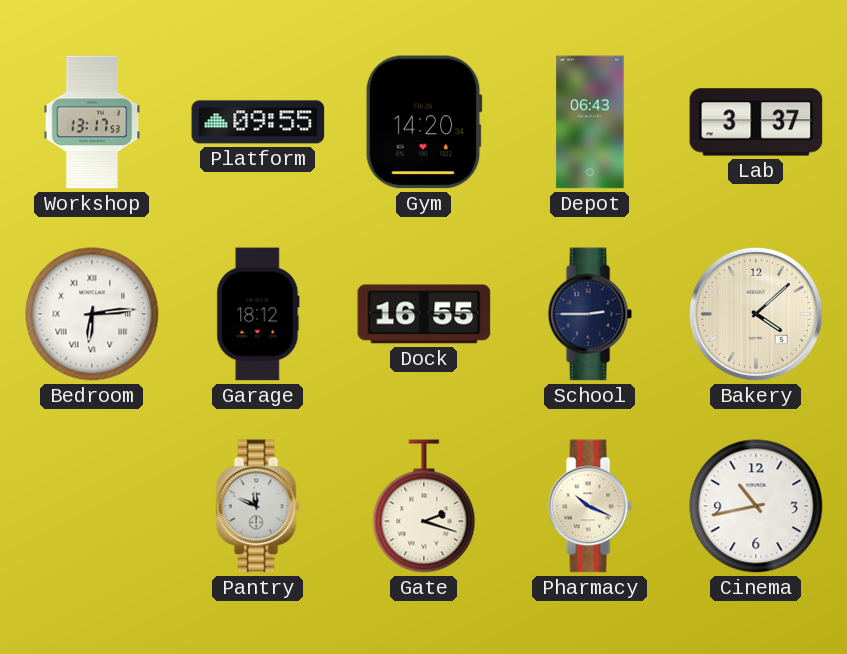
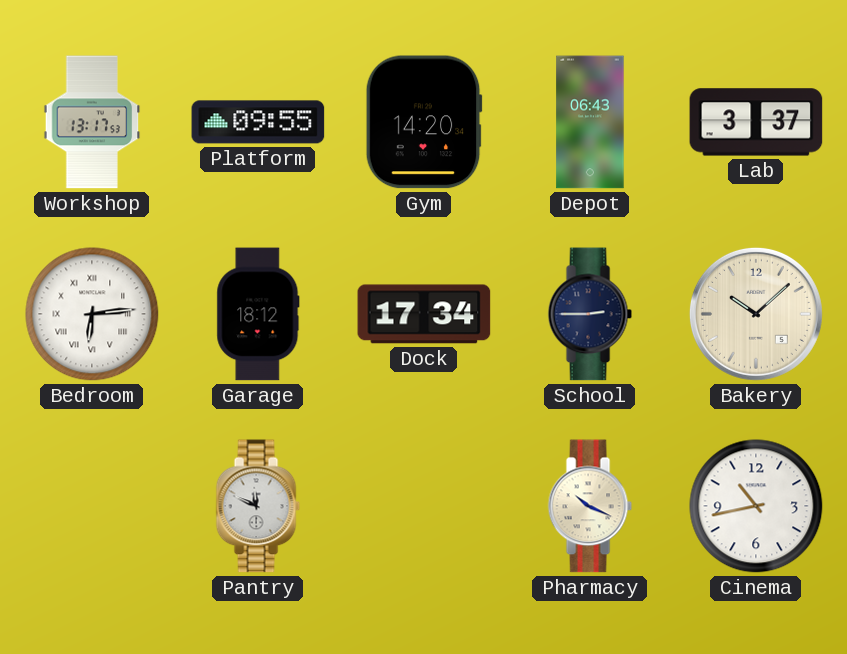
Dock: 16:55 -> 17:34 (424, 314)
Bakery: 4:08 -> 10:08 (756, 314)
Gate: 2:18 -> none (424, 506)
